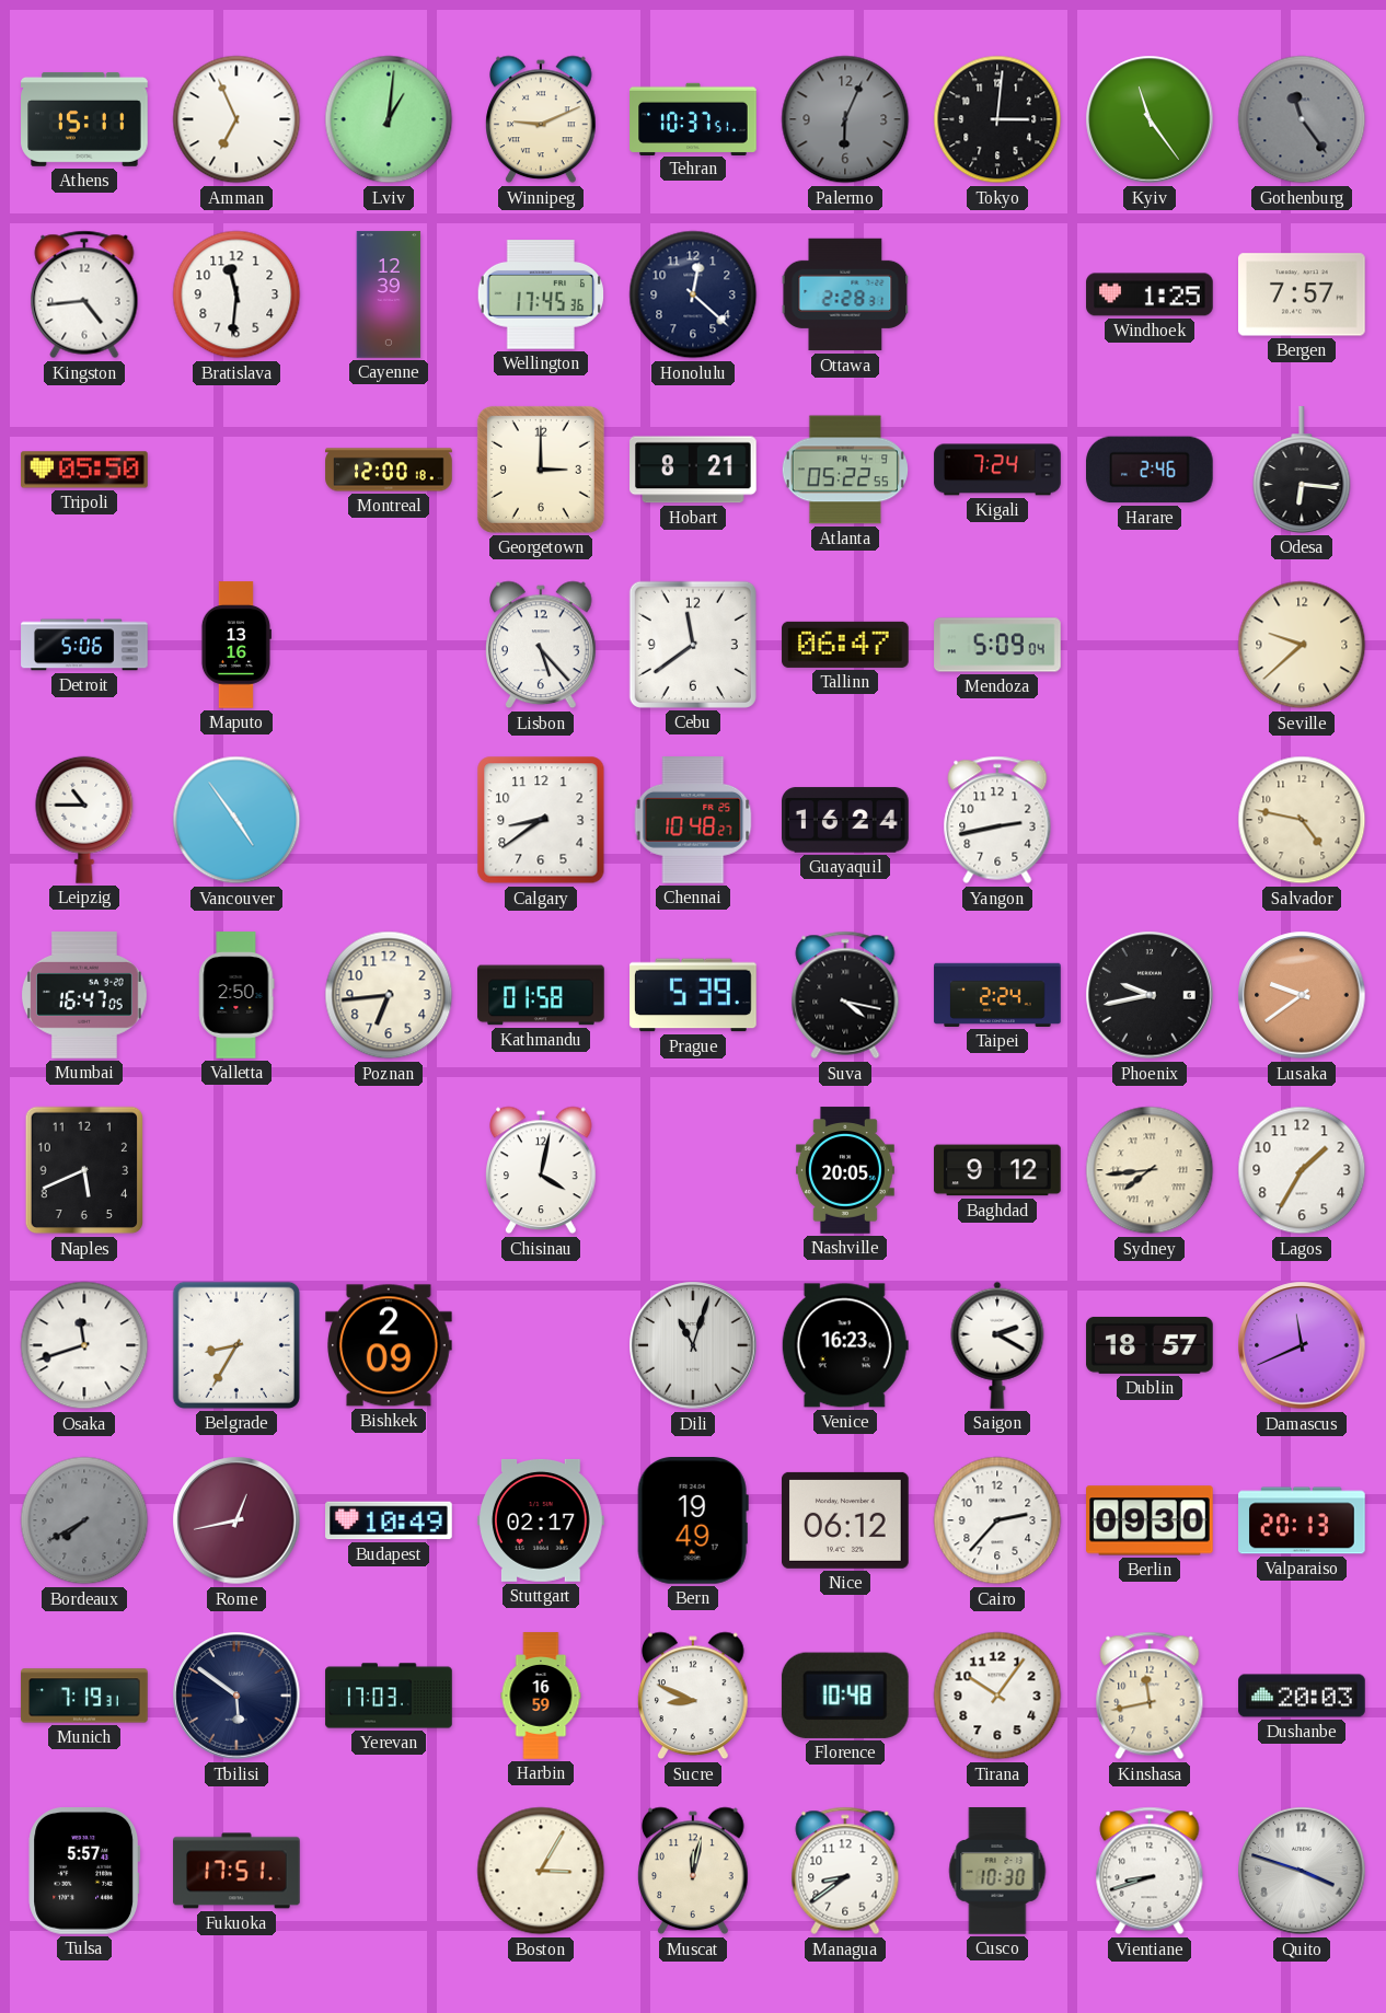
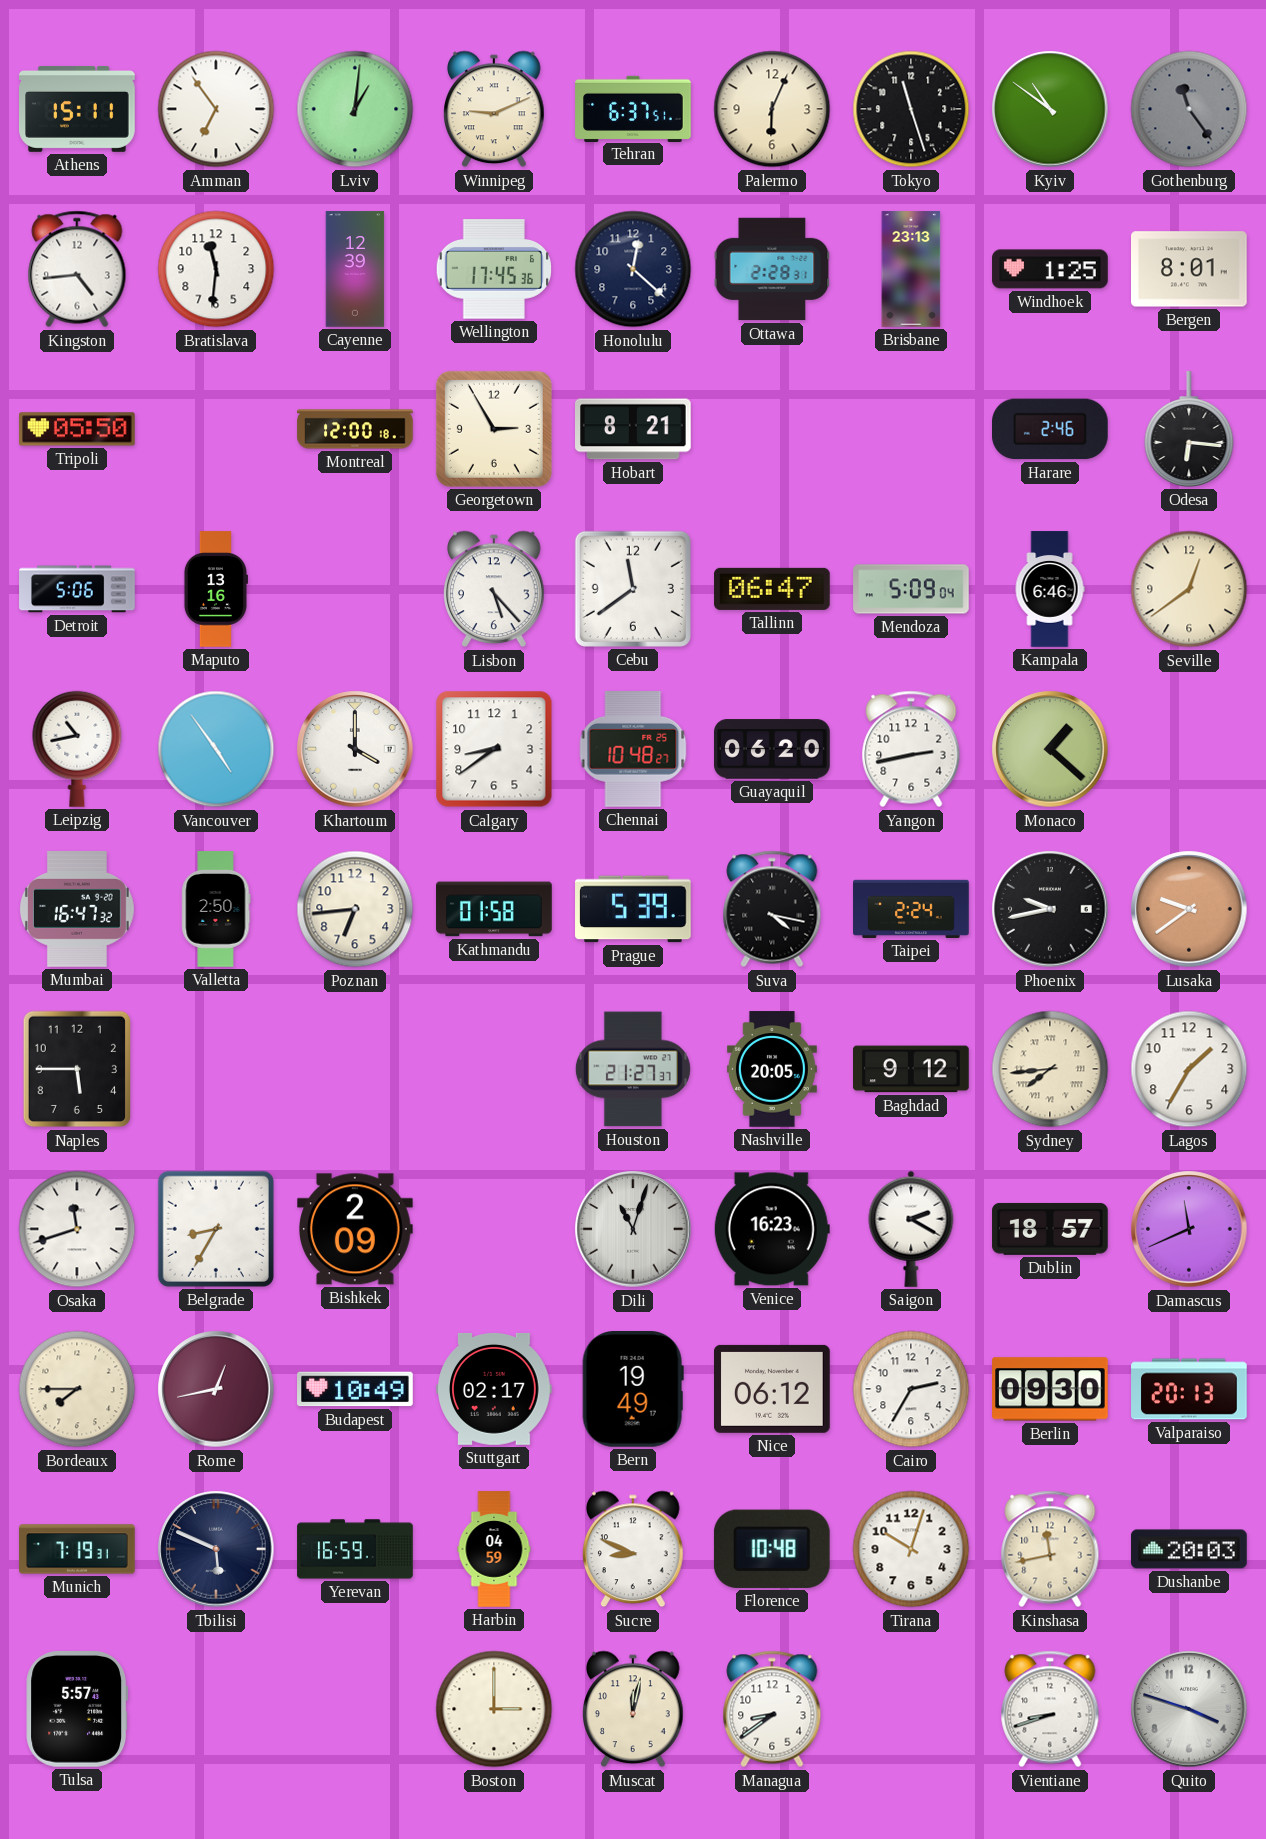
Amman: 6:56 -> 6:54 (216, 109)
Tehran: 10:37 -> 6:37 (633, 108)
Palermo dial: grey -> cream (772, 109)
Tokyo: 3:01 -> 11:27 (911, 109)
Kyiv: 11:24 -> 10:51 (1050, 109)
Brisbane: none -> 23:13 (911, 269)
Bergen: 7:57 -> 8:01 (1190, 269)
Georgetown: 3:00 -> 2:55 (494, 429)
Atlanta: 05:22 -> none (845, 470)
Kigali: 7:24 -> none (997, 470)
Kampala: none -> 6:46 (1050, 589)
Seville: 9:38 -> 12:39 (1189, 589)
Leipzig: 10:45 -> 10:43 (77, 749)
Khartoum: none -> 4:00 (355, 749)
Guayaquil: 16:24 -> 06:20 (772, 749)
Monaco: none -> 1:22 (1050, 749)
Salvador: 4:47 -> none (1302, 820)
Mumbai: 16:47:05 -> 16:47:32 (78, 909)
Naples: 5:41 -> 5:45 (77, 1069)
Chisinau: 4:02 -> none (541, 1170)
Houston: none -> 21:27 (633, 1069)
Bordeaux: 7:40 -> 7:45 (77, 1389)
Bordeaux dial: grey -> cream (77, 1389)
Cairo: 2:37 -> 2:35 (911, 1389)
Tbilisi: 5:51 -> 5:49 (216, 1549)
Yerevan: 17:03 -> 16:59 (355, 1549)
Harbin: 16:59 -> 04:59 (494, 1549)
Tirana: 10:06 -> 10:03 (911, 1549)
Fukuoka: 17:51 -> none (236, 1871)
Boston: 3:05 -> 3:00 (494, 1709)
Cusco: 10:30 -> none (997, 1871)
